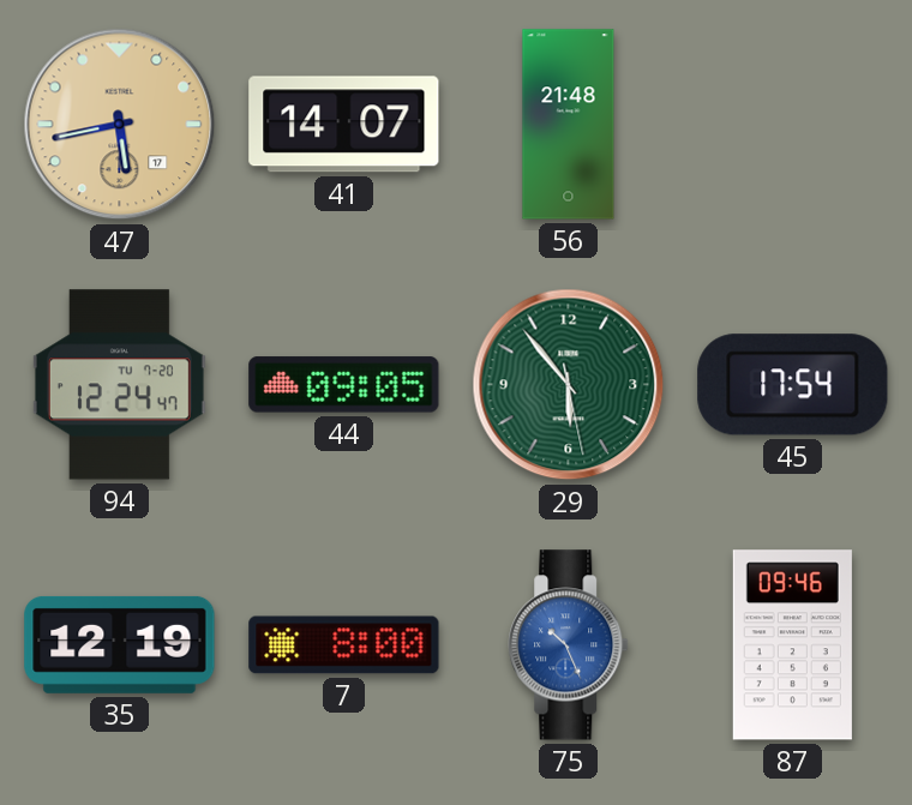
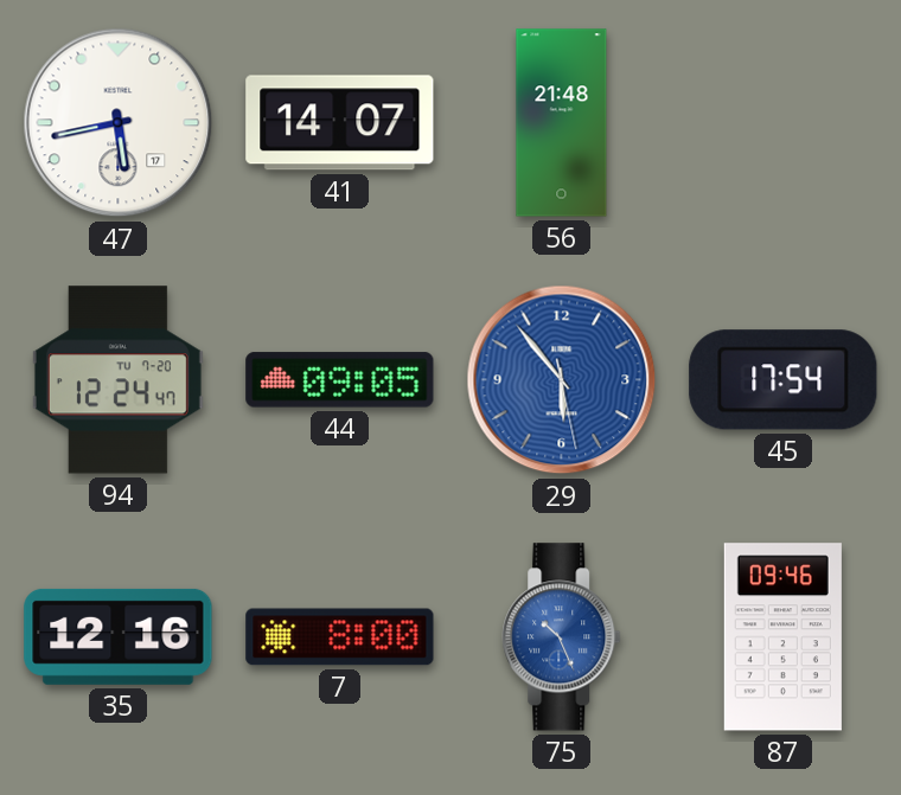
47 dial: champagne -> white (119, 123)
29 dial: green -> blue (562, 380)
35: 12:19 -> 12:16 (119, 636)
